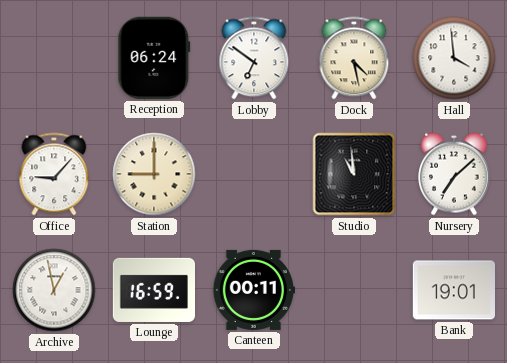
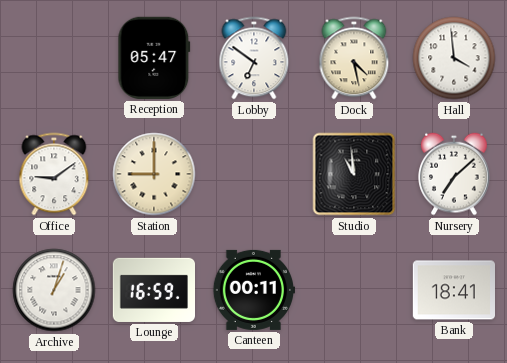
Reception: 06:24 -> 05:47 (154, 58)
Office: 9:07 -> 9:09 (54, 174)
Archive: 12:58 -> 1:03 (54, 290)
Bank: 19:01 -> 18:41 (453, 290)
